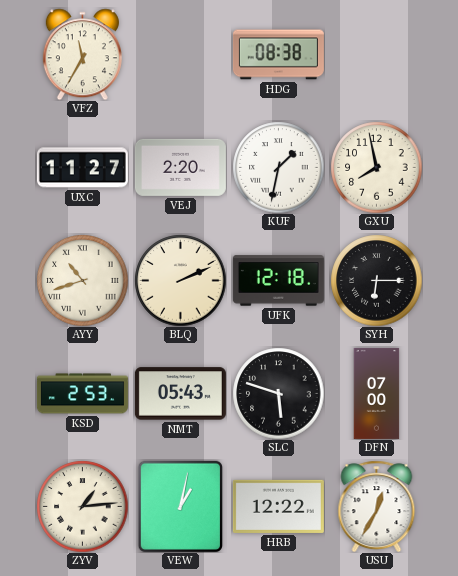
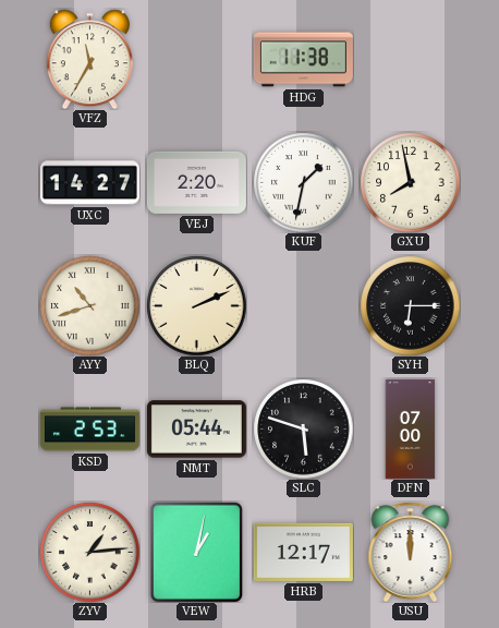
HDG: 08:38 -> 11:38 (303, 60)
UXC: 11:27 -> 14:27 (89, 183)
UFK: 12:18 -> none (278, 281)
NMT: 05:43 -> 05:44 (196, 430)
HRB: 12:22 -> 12:17 (303, 552)
USU: 12:35 -> 12:00 (411, 552)
